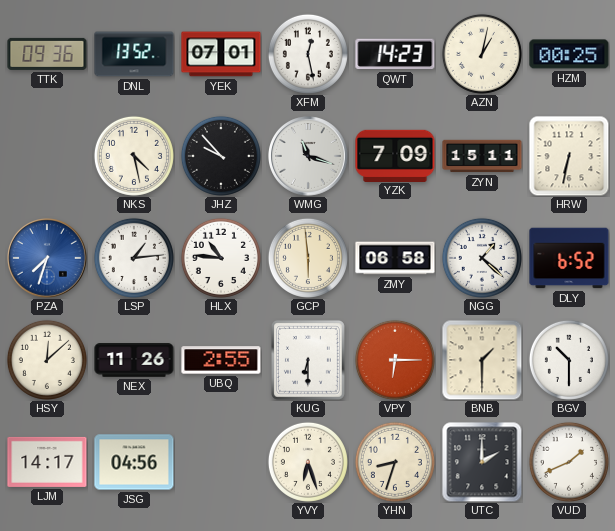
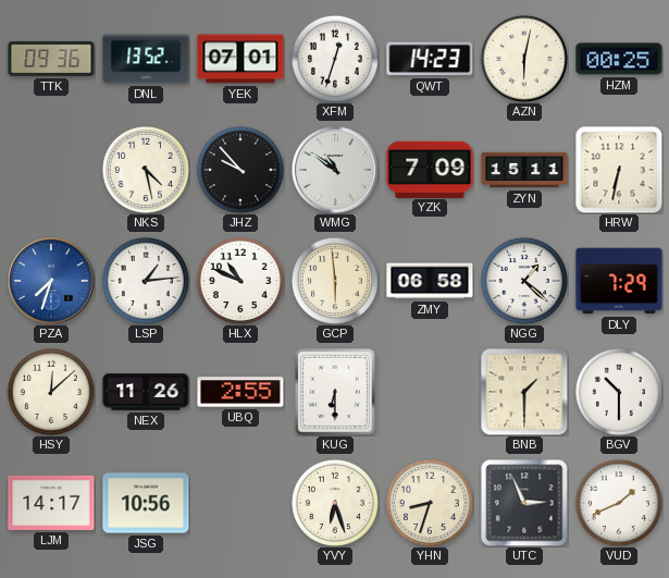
XFM: 12:28 -> 12:33 (335, 59)
AZN: 1:02 -> 6:02 (524, 59)
WMG: 11:18 -> 10:51 (336, 171)
HLX: 10:46 -> 10:49 (240, 281)
DLY: 6:52 -> 7:29 (619, 281)
VPY: 6:15 -> none (395, 360)
JSG: 04:56 -> 10:56 (146, 503)
UTC: 2:00 -> 2:56 (524, 503)
